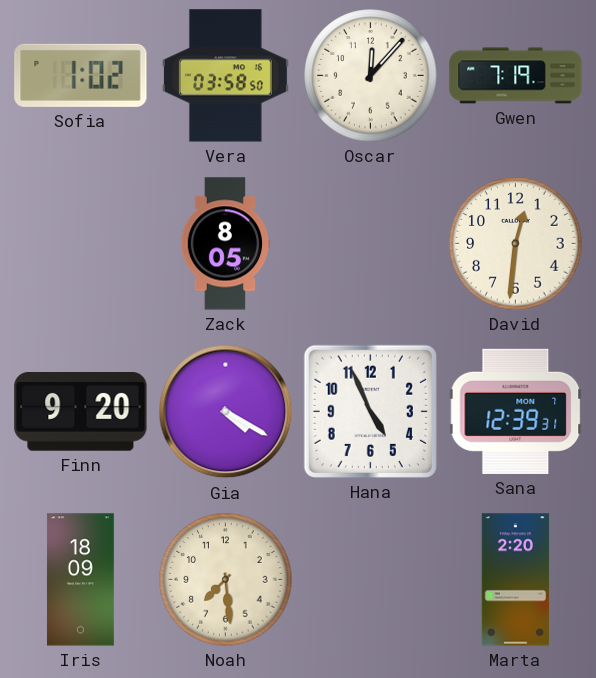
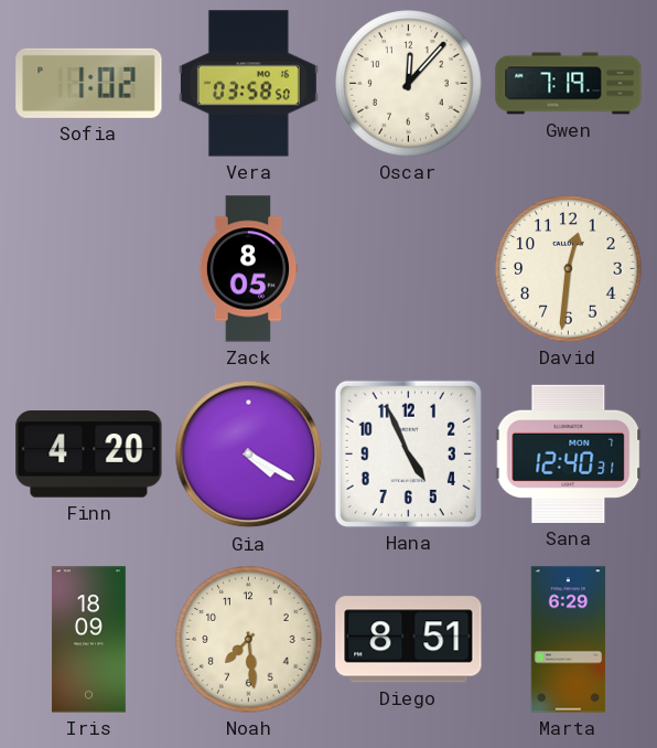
Finn: 9:20 -> 4:20 (89, 455)
Sana: 12:39 -> 12:40 (569, 453)
Diego: none -> 8:51 (409, 640)
Marta: 2:20 -> 6:29 (569, 640)
